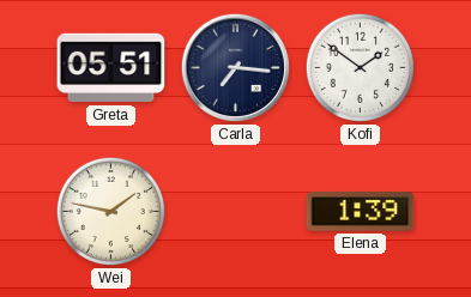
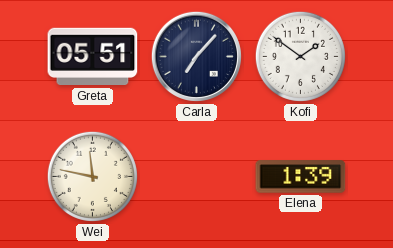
Carla: 7:16 -> 7:07 (196, 56)
Wei: 1:47 -> 11:47 (92, 176)
